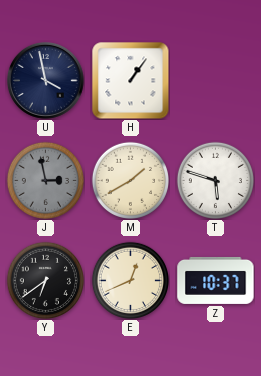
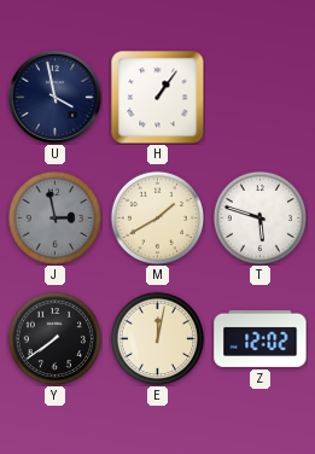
Y: 6:39 -> 7:39 (54, 338)
E: 12:41 -> 12:02 (157, 338)
Z: 10:37 -> 12:02 (261, 338)
